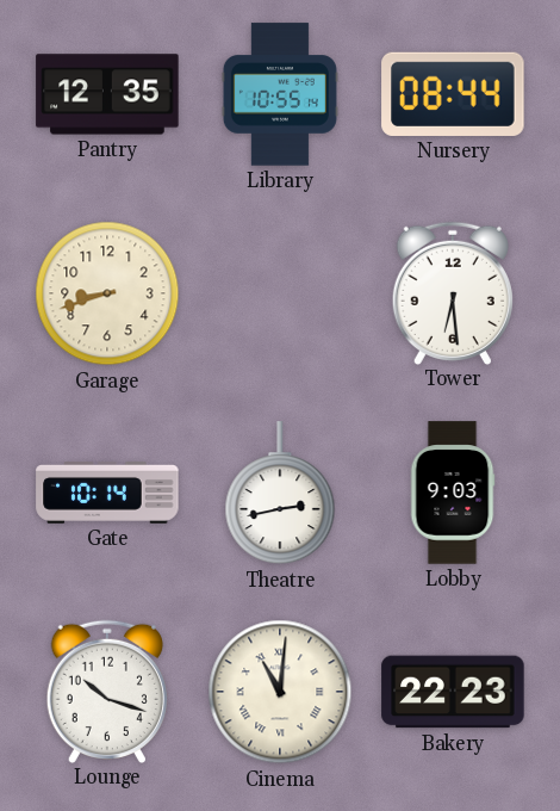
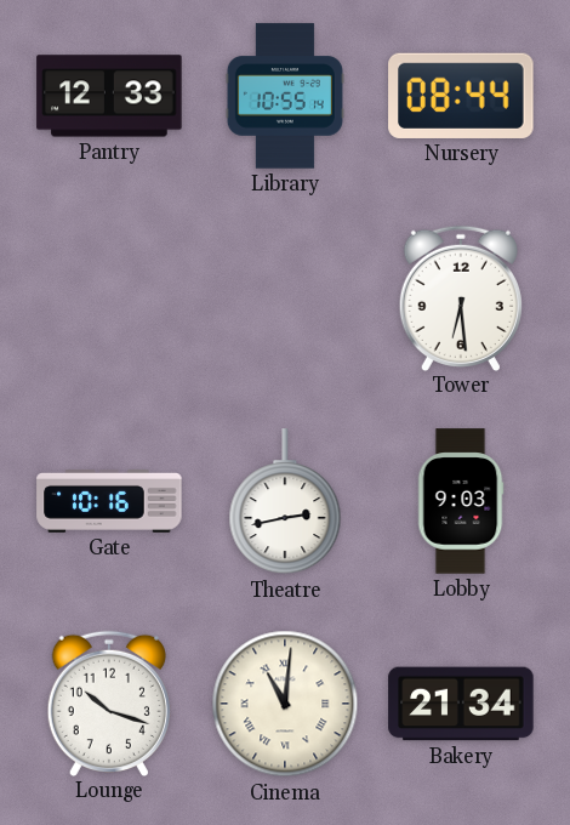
Pantry: 12:35 -> 12:33 (109, 96)
Garage: 8:42 -> none (107, 293)
Gate: 10:14 -> 10:16 (109, 501)
Bakery: 22:23 -> 21:34 (461, 704)
